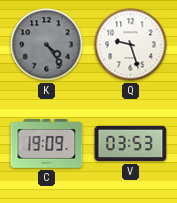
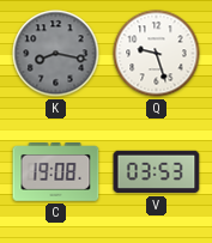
K: 4:24 -> 8:17 (56, 54)
C: 19:09 -> 19:08 (56, 172)
